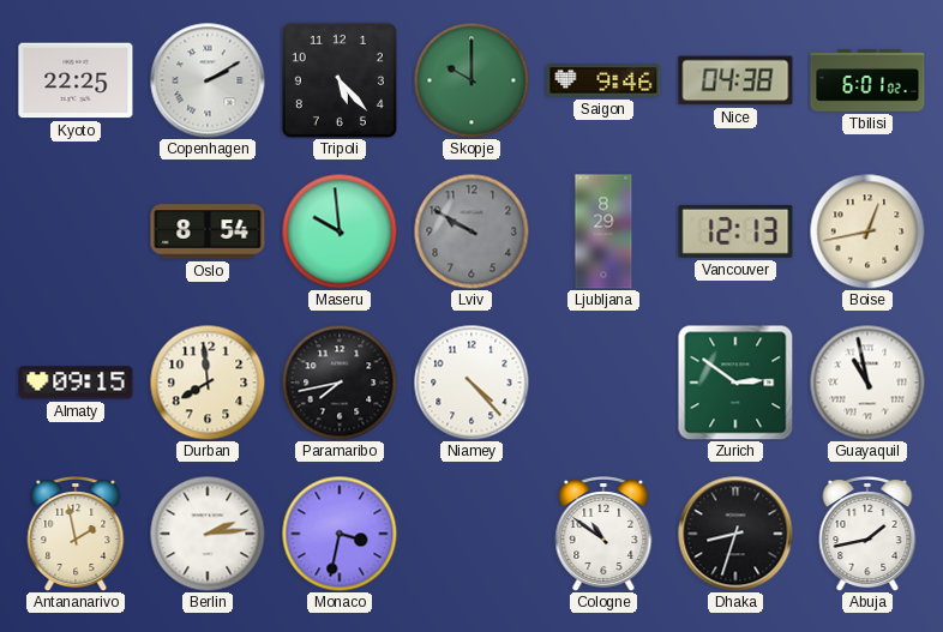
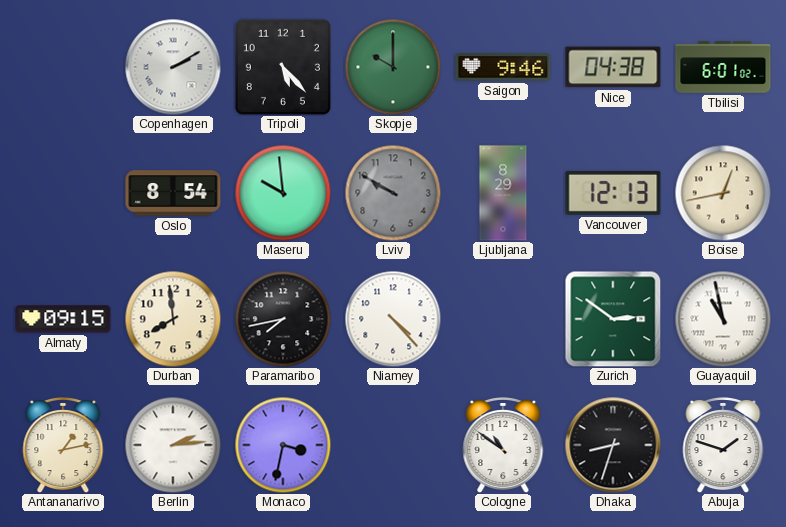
Kyoto: 22:25 -> none (76, 80)
Antananarivo: 1:58 -> 1:13 (63, 445)
Abuja: 1:43 -> 1:48 (723, 445)
